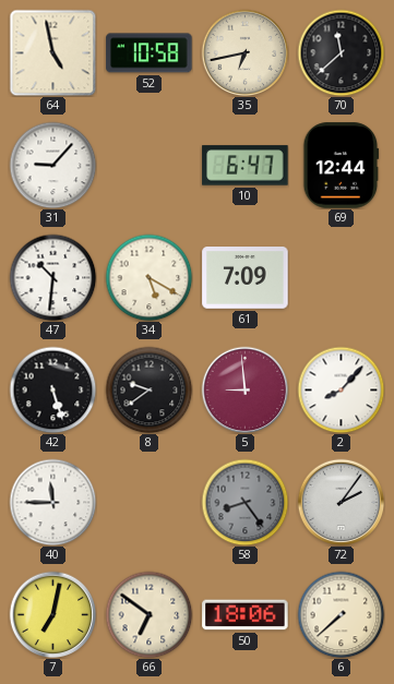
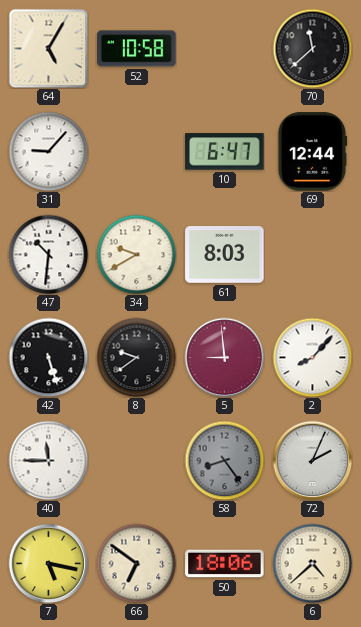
64: 4:58 -> 5:05 (48, 48)
35: 6:43 -> none (244, 52)
34: 5:20 -> 9:40 (136, 254)
61: 7:09 -> 8:03 (225, 255)
72: 2:06 -> 2:04 (312, 460)
7: 7:02 -> 5:17 (48, 563)
6: 7:38 -> 4:38 (312, 563)
